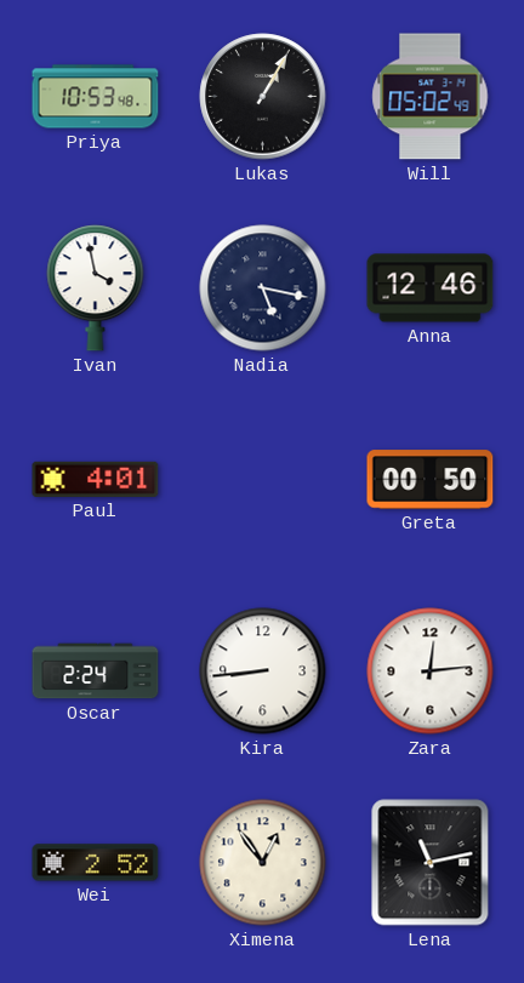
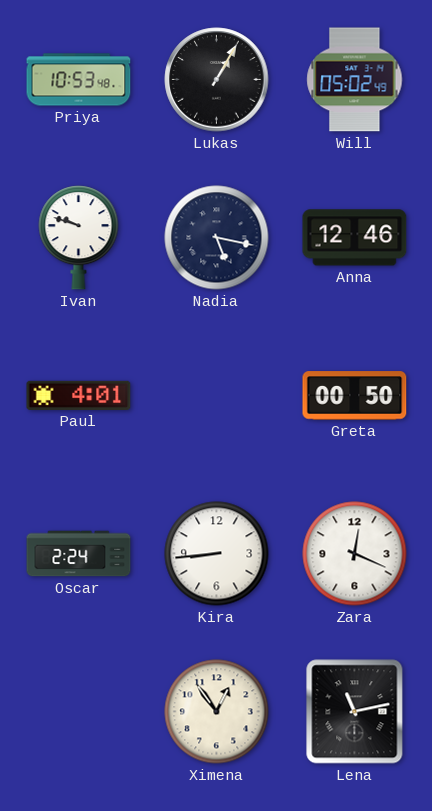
Ivan: 3:58 -> 9:48 (79, 238)
Zara: 12:14 -> 12:19 (355, 554)
Wei: 2:52 -> none (96, 863)
